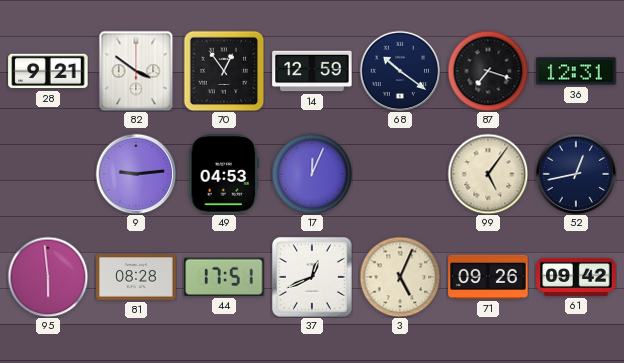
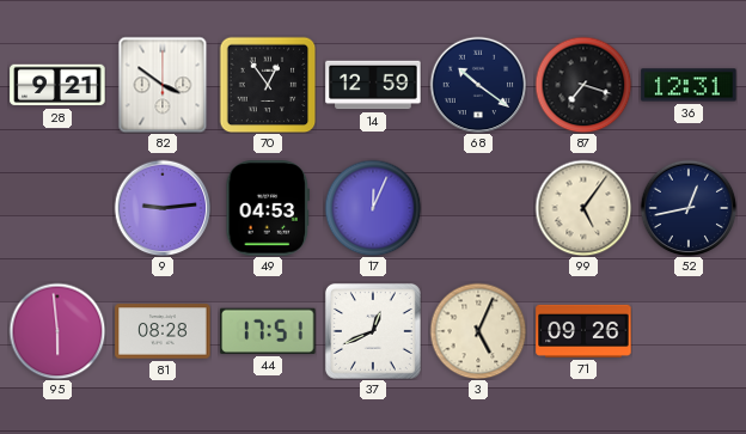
61: 09:42 -> none (576, 277)
